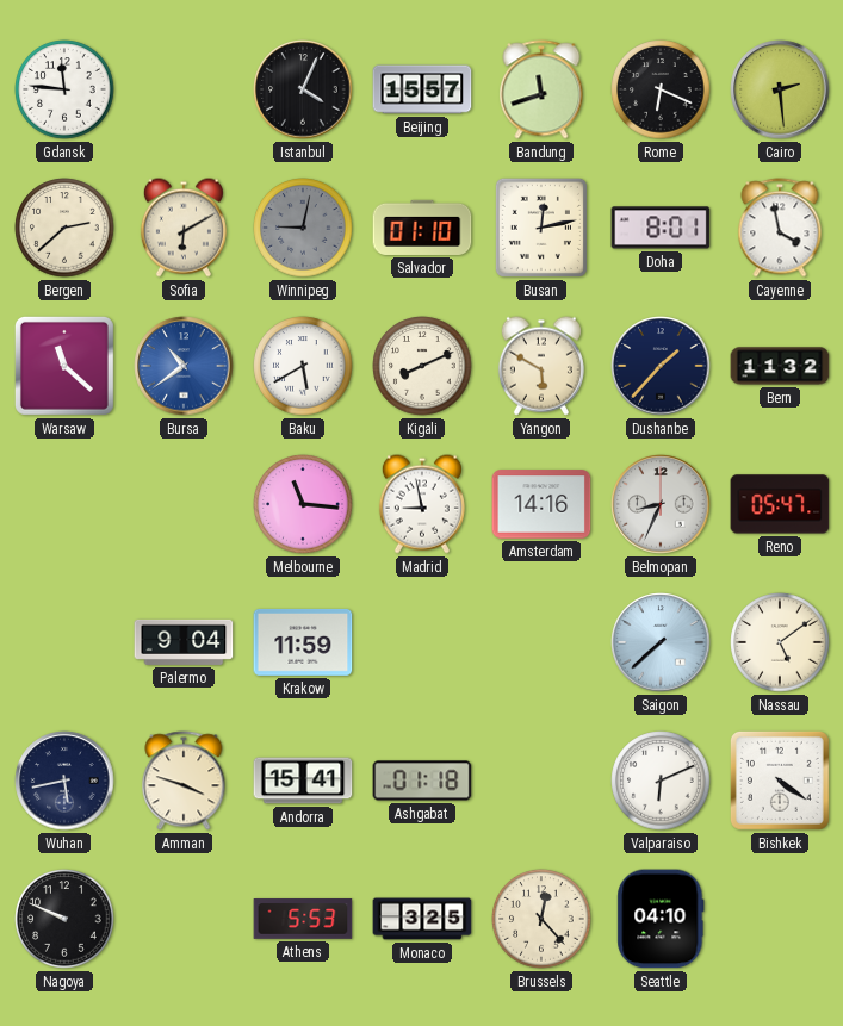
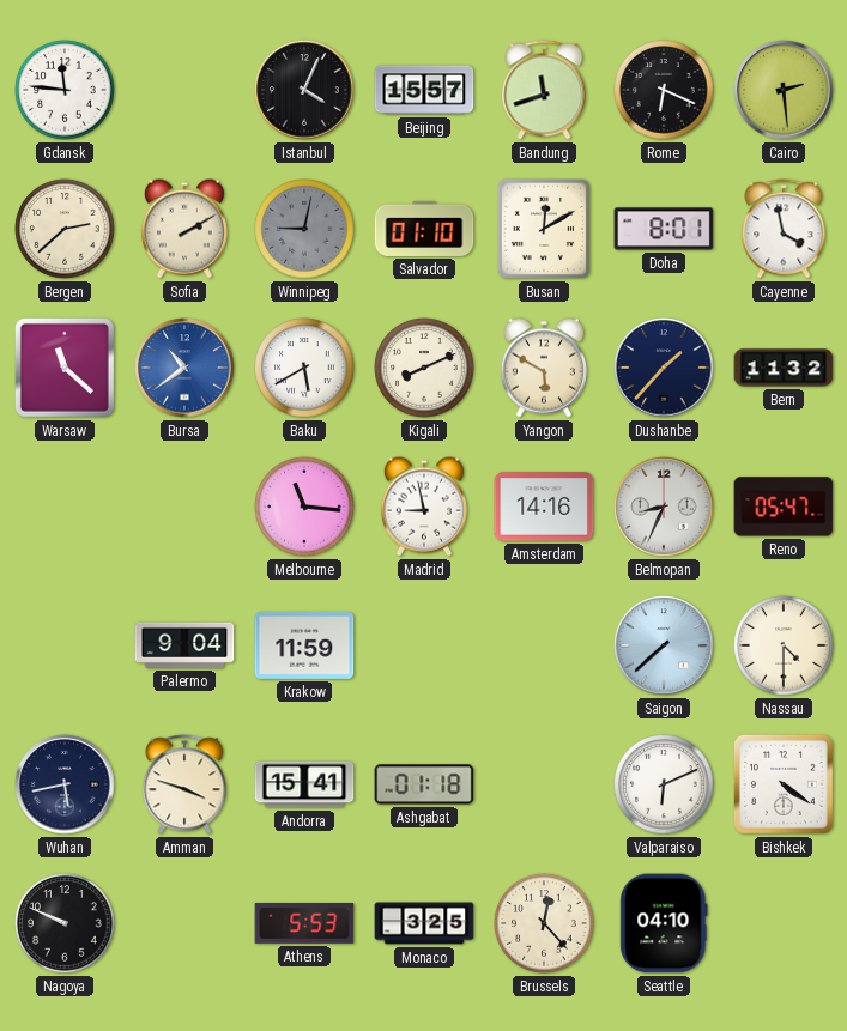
Sofia: 6:10 -> 2:10 (184, 229)
Busan: 12:13 -> 12:10 (544, 229)
Nassau: 5:09 -> 4:30 (784, 645)
